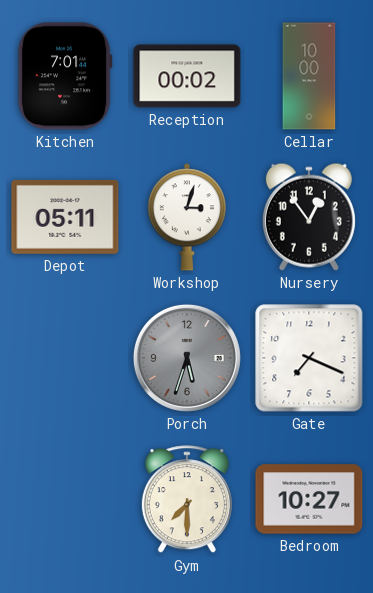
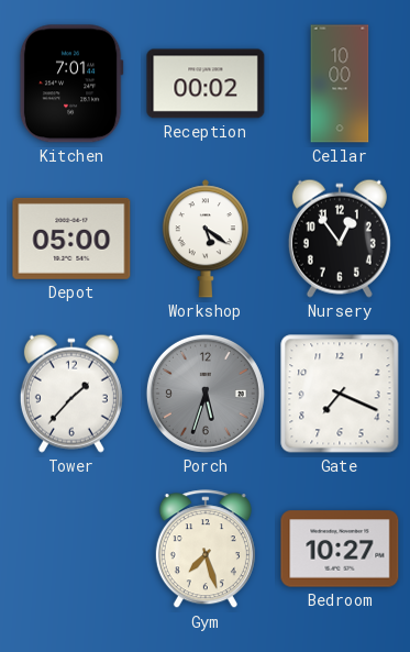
Depot: 05:11 -> 05:00 (71, 239)
Workshop: 3:03 -> 5:21 (206, 239)
Tower: none -> 1:37 (71, 394)
Gym: 7:30 -> 7:27 (206, 550)
